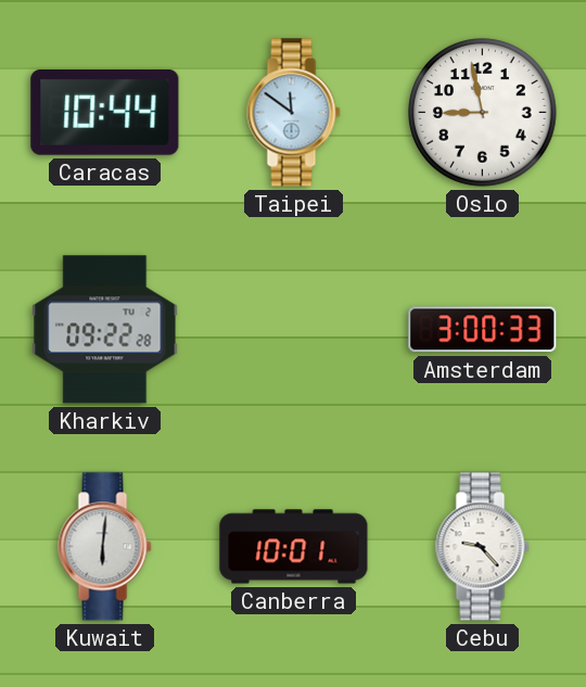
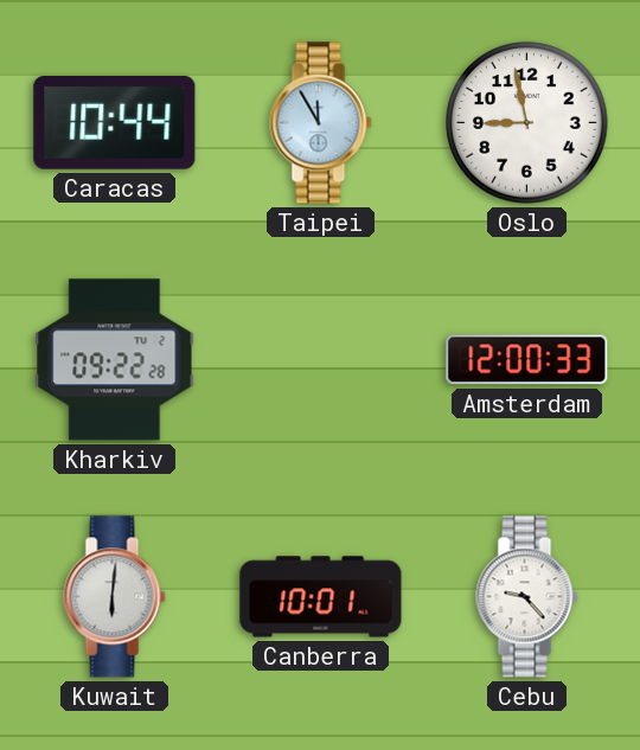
Taipei: 11:51 -> 11:55 (321, 123)
Amsterdam: 3:00 -> 12:00 (527, 360)
